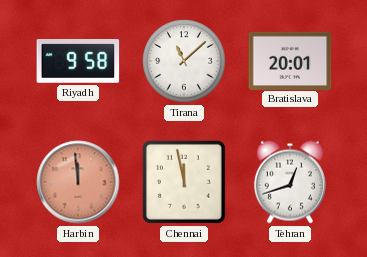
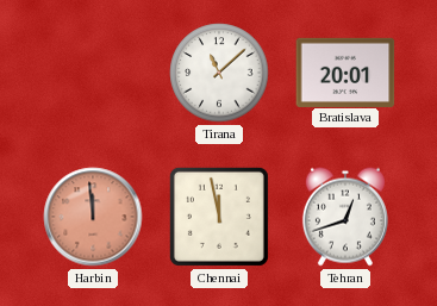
Riyadh: 9:58 -> none (78, 62)
